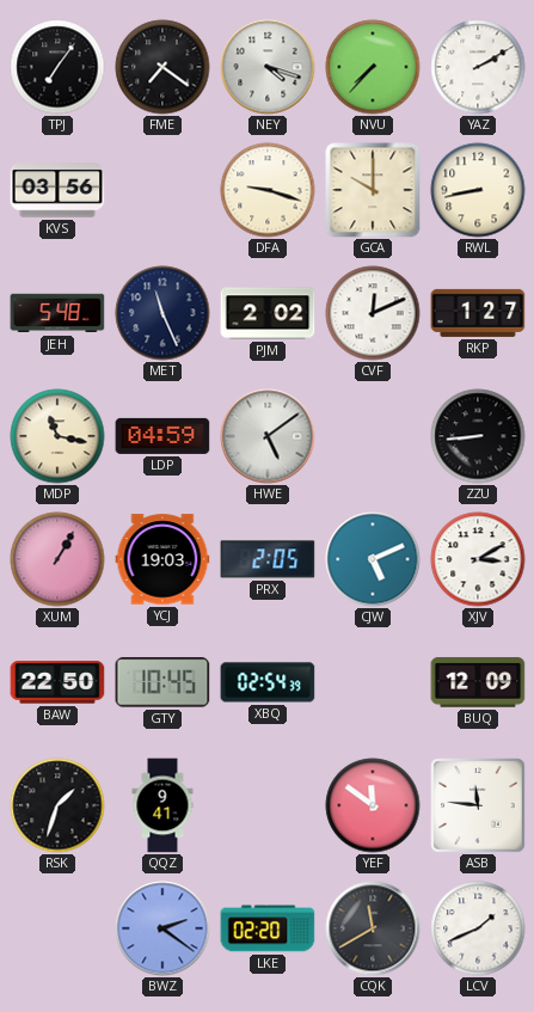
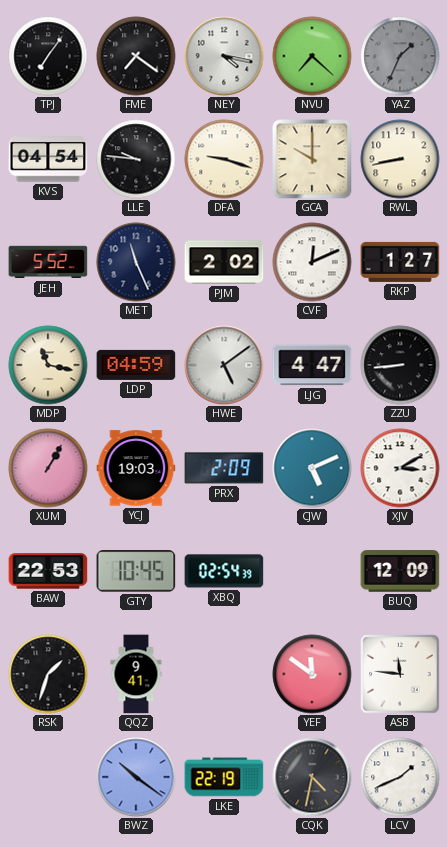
NEY: 4:18 -> 4:17 (224, 56)
NVU: 7:37 -> 7:22 (312, 56)
YAZ: 2:10 -> 1:34 (400, 56)
YAZ dial: white -> grey (400, 56)
KVS: 03:56 -> 04:54 (48, 159)
LLE: none -> 9:46 (136, 159)
JEH: 5:48 -> 5:52 (48, 262)
LJG: none -> 4:47 (312, 365)
PRX: 2:05 -> 2:09 (224, 468)
BAW: 22:50 -> 22:53 (48, 571)
BWZ: 2:21 -> 10:21 (136, 777)
LKE: 02:20 -> 22:19 (224, 777)
CQK: 11:40 -> 4:32 (312, 777)
